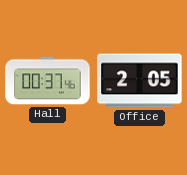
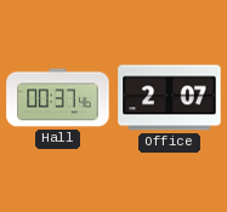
Office: 2:05 -> 2:07 (170, 98)
